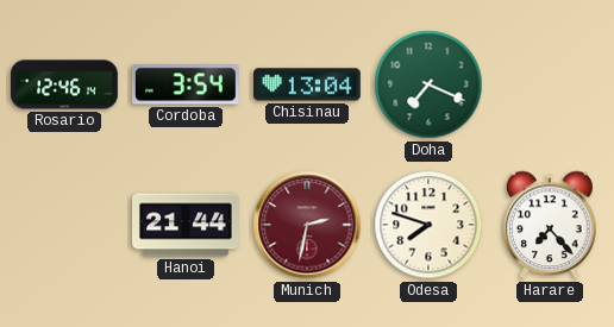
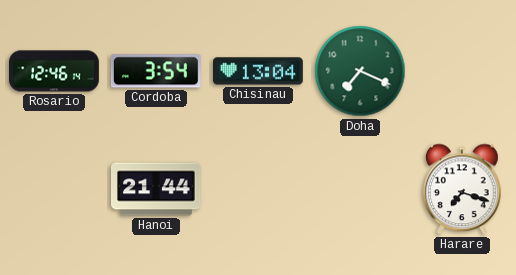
Munich: 2:32 -> none (307, 225)
Odesa: 7:48 -> none (428, 225)
Harare: 7:23 -> 7:18 (463, 189)
